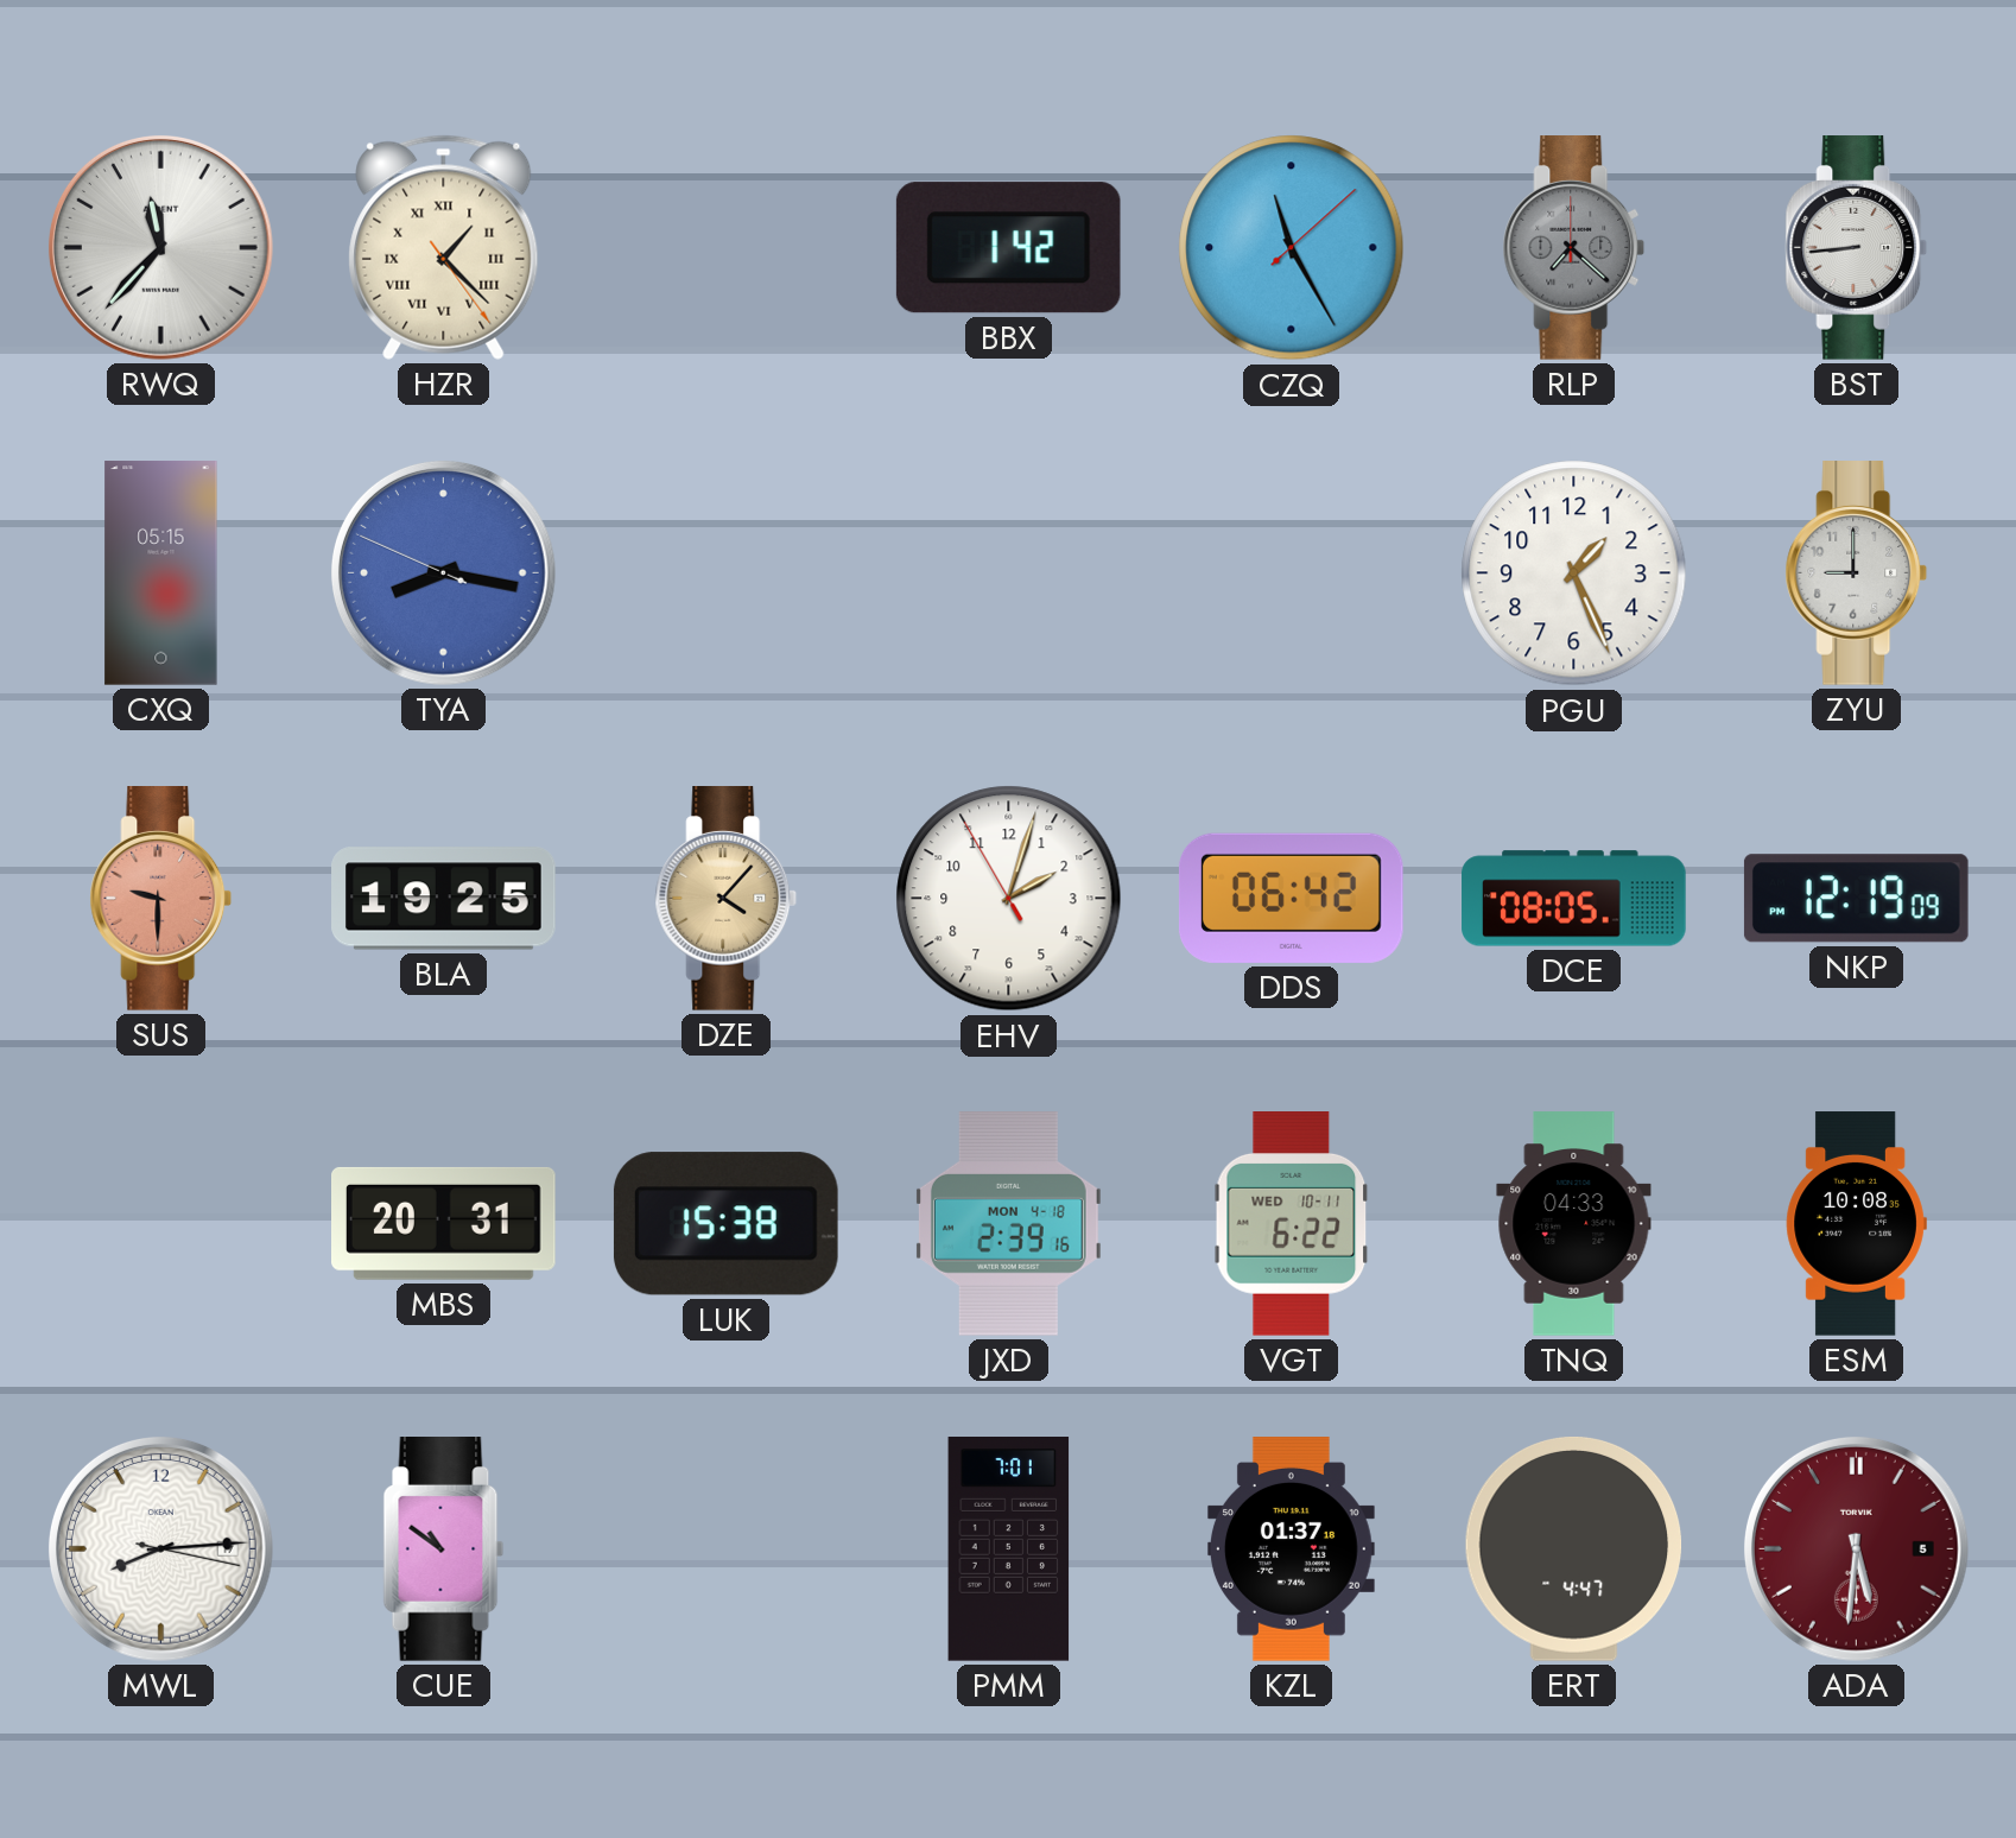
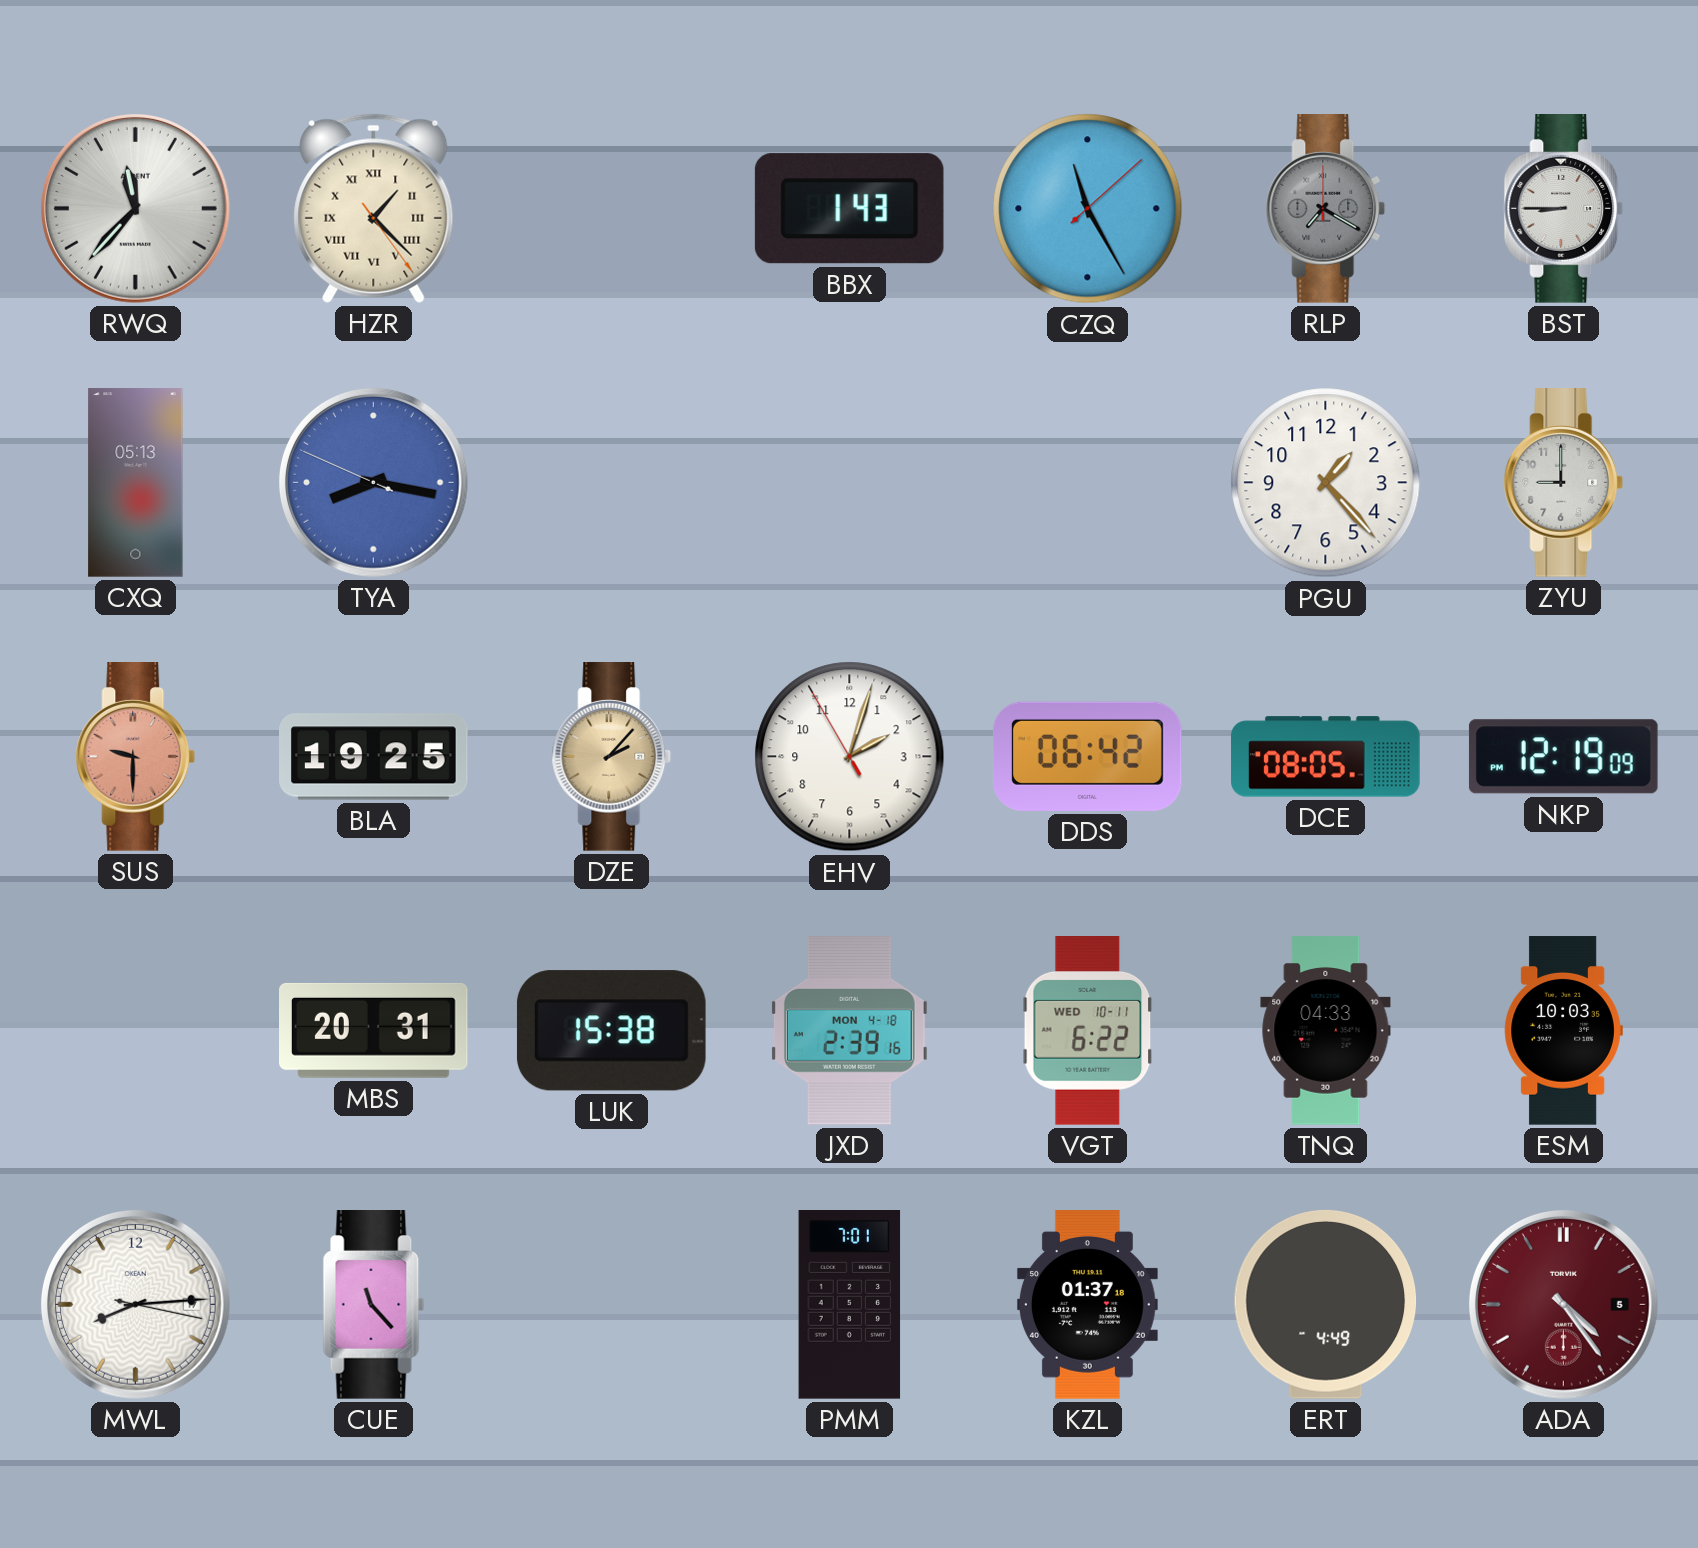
BBX: 1:42 -> 1:43 (849, 209)
RLP: 7:22 -> 7:20 (1326, 209)
BST: 8:44 -> 8:45 (1564, 209)
CXQ: 05:15 -> 05:13 (136, 483)
PGU: 1:26 -> 1:23 (1326, 483)
DZE: 4:07 -> 2:07 (612, 757)
ESM: 10:08 -> 10:03 (1563, 1031)
CUE: 10:51 -> 11:23 (374, 1305)
ERT: 4:47 -> 4:49 (1326, 1304)
ADA: 5:31 -> 4:24 (1563, 1304)
